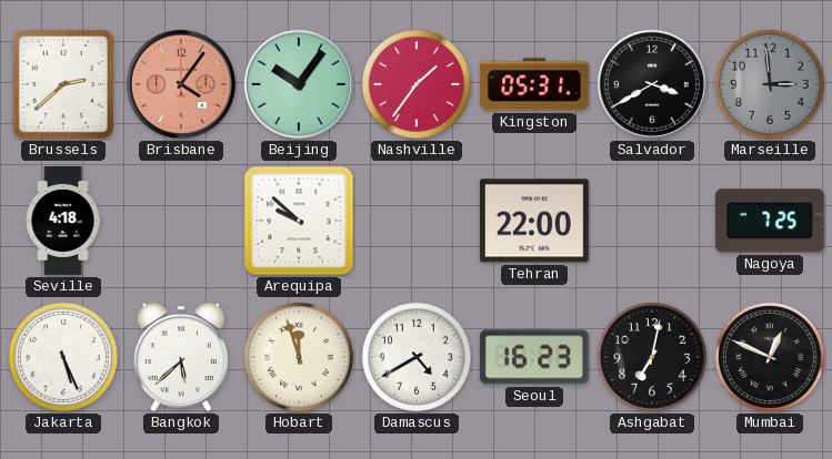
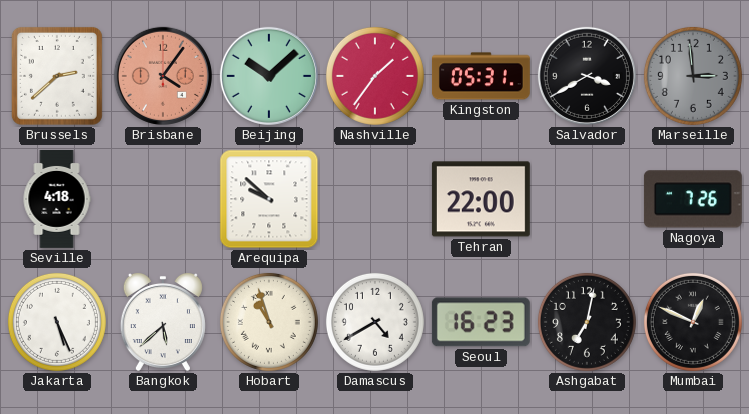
Beijing: 10:06 -> 10:08 (269, 76)
Nagoya: 7:25 -> 7:26 (693, 199)
Hobart: 11:57 -> 10:57 (269, 322)
